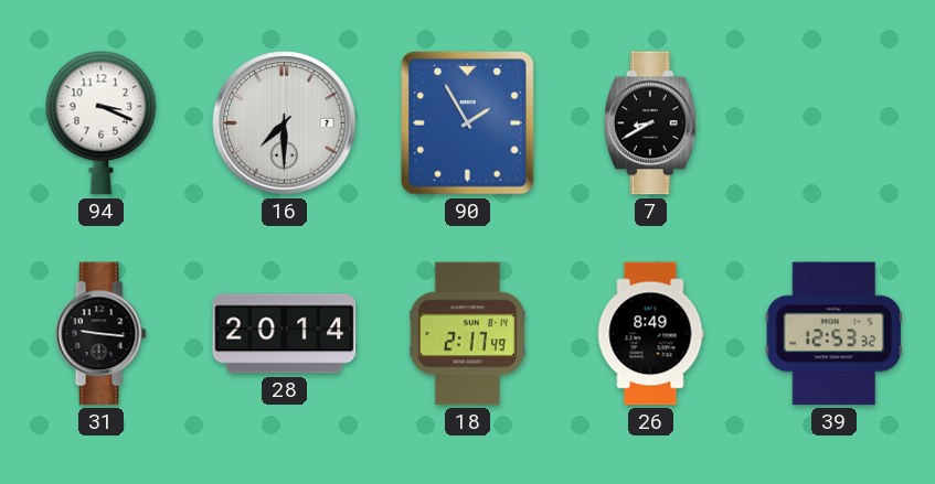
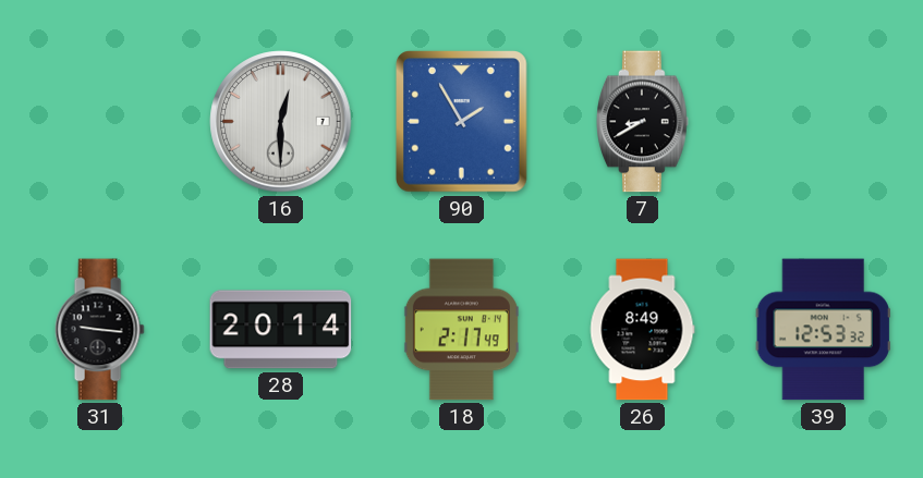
94: 3:19 -> none (102, 123)
16: 7:30 -> 12:30 (281, 122)
